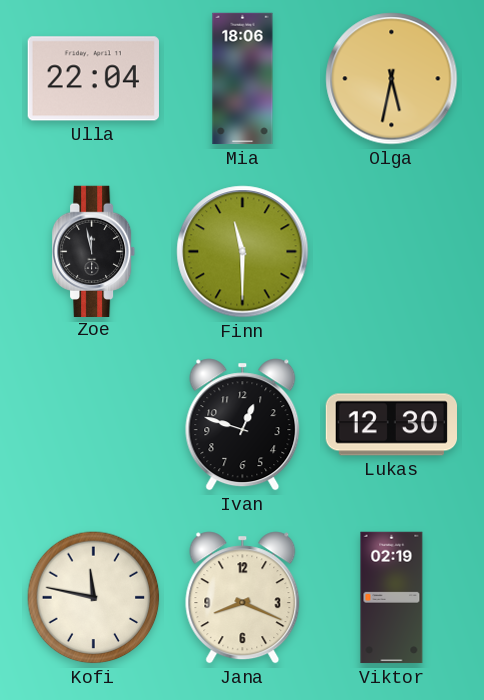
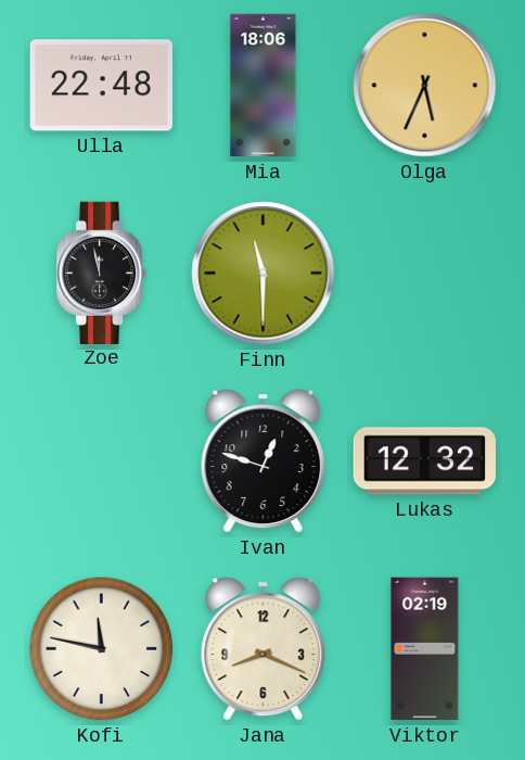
Ulla: 22:04 -> 22:48 (101, 86)
Olga: 5:32 -> 5:34 (425, 86)
Lukas: 12:30 -> 12:32 (424, 461)
